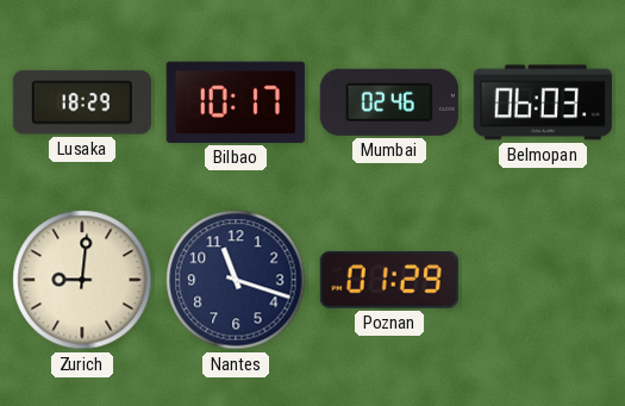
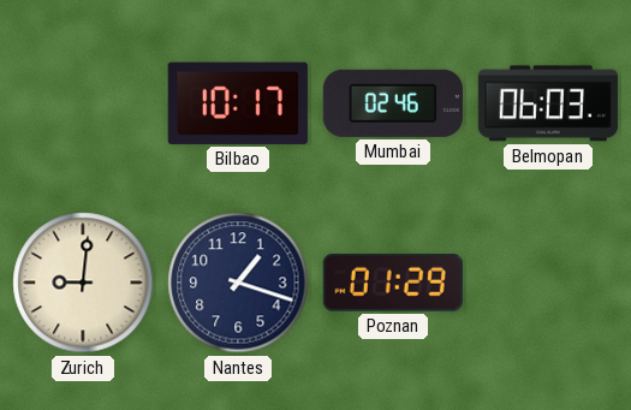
Lusaka: 18:29 -> none (82, 102)
Nantes: 11:18 -> 1:18 (238, 283)
